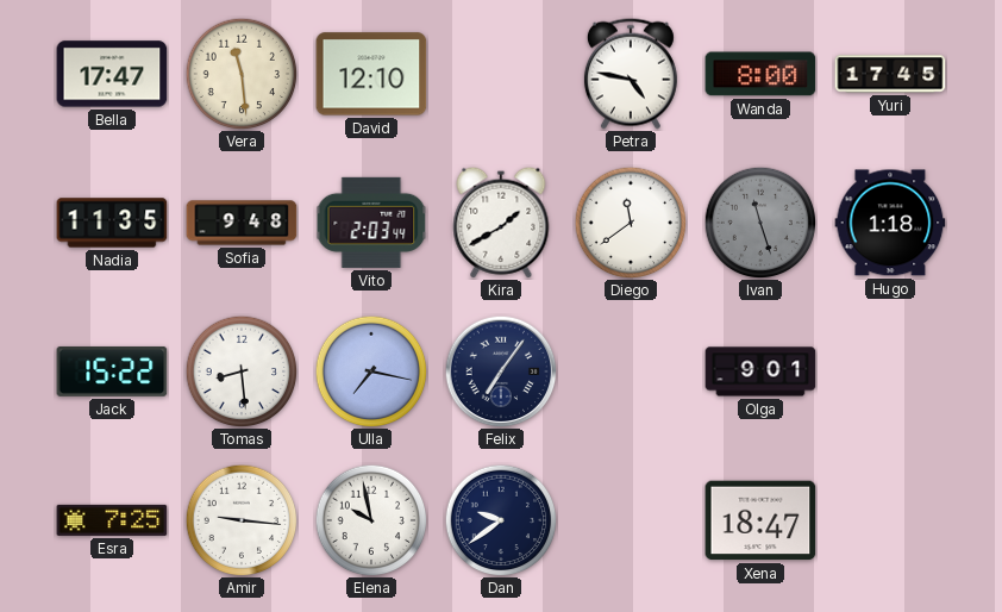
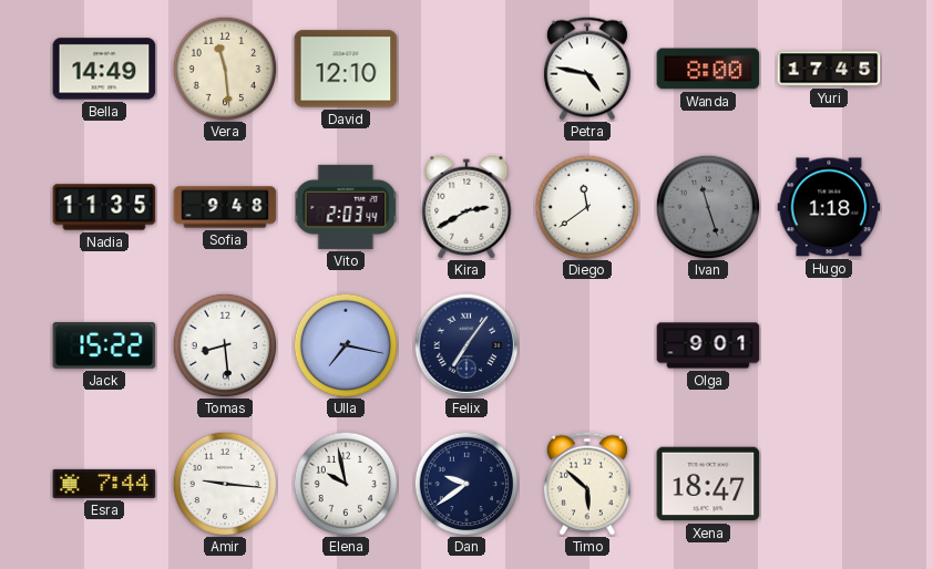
Bella: 17:47 -> 14:49 (104, 69)
Kira: 1:40 -> 2:40 (466, 207)
Esra: 7:25 -> 7:44 (104, 484)
Timo: none -> 5:52 (587, 484)
